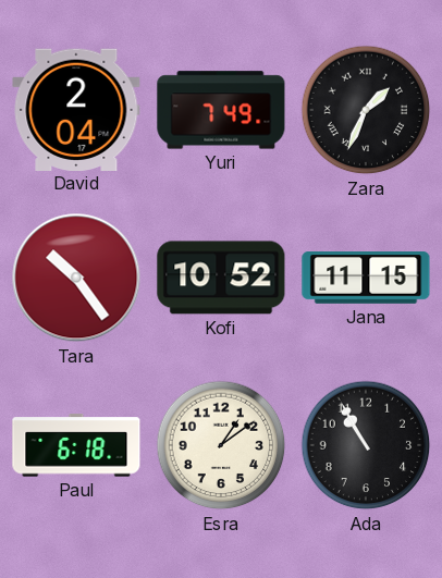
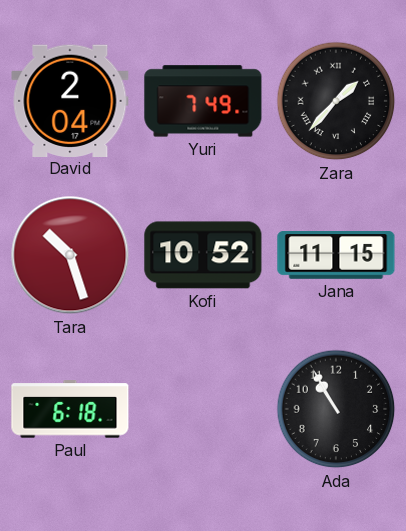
Zara: 1:34 -> 1:37 (336, 101)
Tara: 10:24 -> 10:27 (70, 255)
Esra: 1:09 -> none (221, 445)
